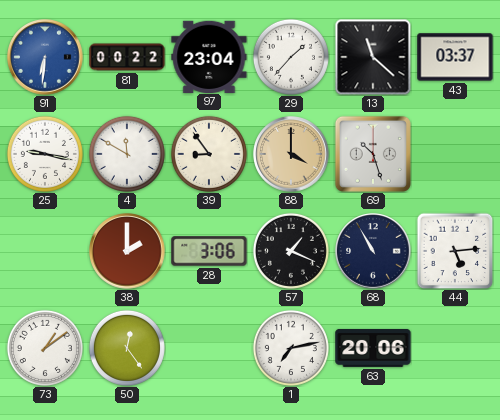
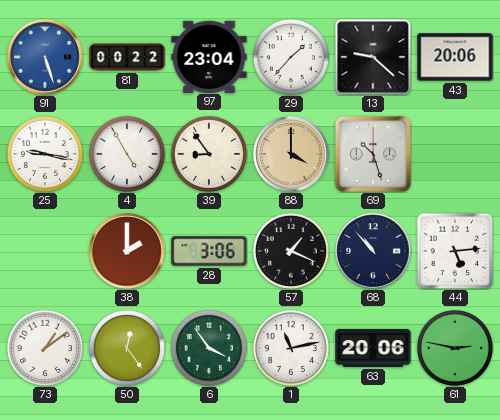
91: 6:31 -> 5:27 (45, 57)
13: 11:22 -> 9:22 (373, 57)
43: 03:37 -> 20:06 (455, 57)
4: 11:50 -> 4:55 (127, 154)
68: 10:55 -> 10:53 (373, 251)
6: none -> 3:54 (209, 348)
1: 7:13 -> 11:13 (291, 348)
61: none -> 2:47 (455, 348)
